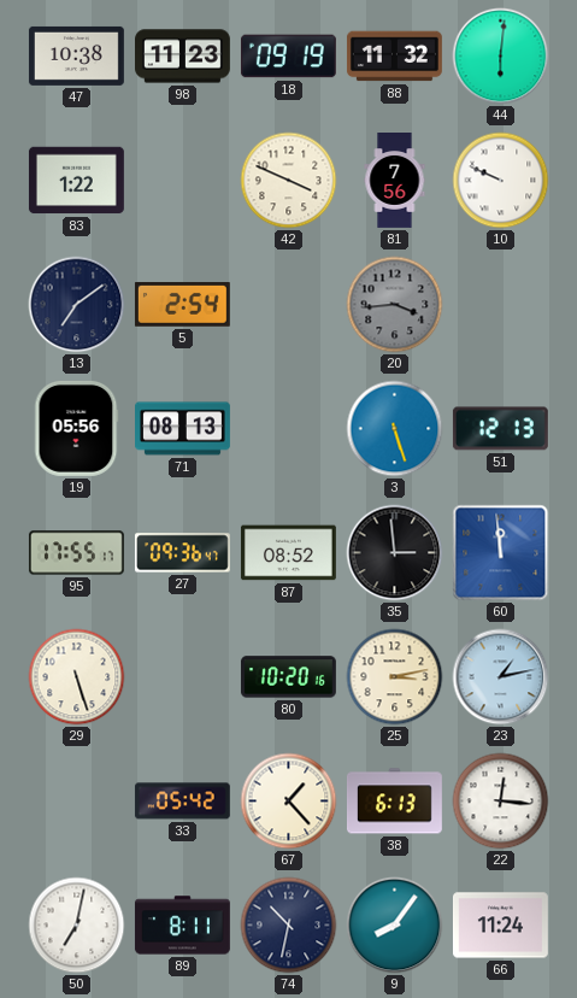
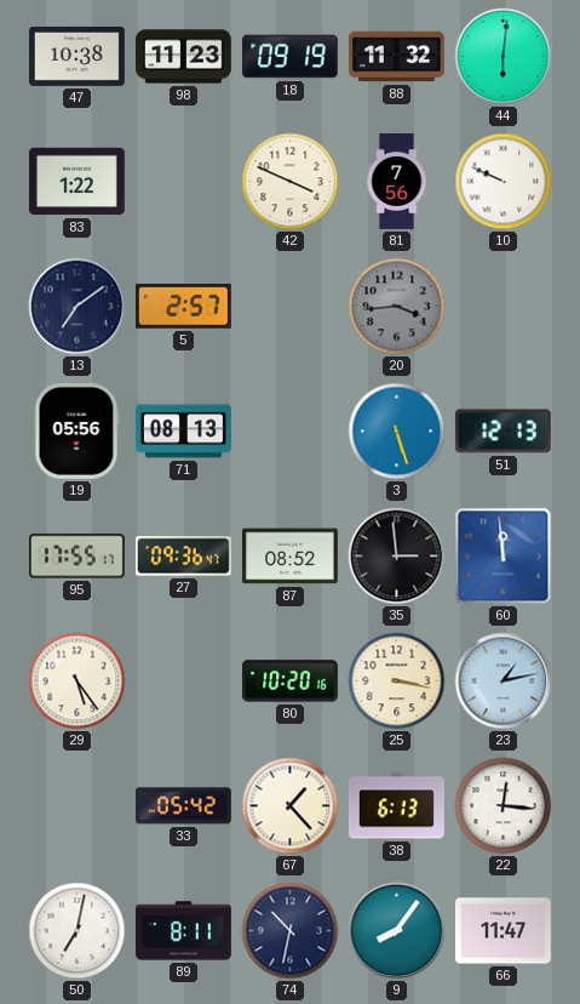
5: 2:54 -> 2:57 (183, 307)
29: 5:27 -> 5:24 (77, 681)
25: 3:13 -> 3:17 (397, 681)
66: 11:24 -> 11:47 (503, 931)
